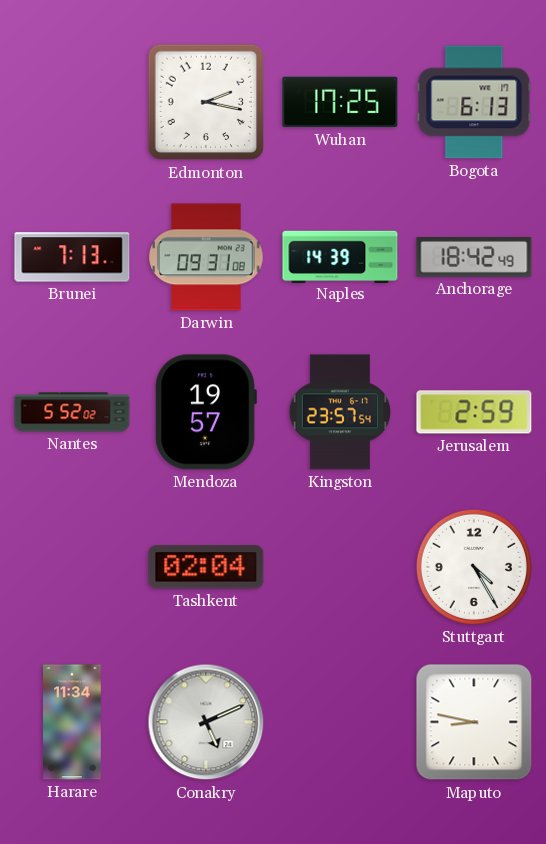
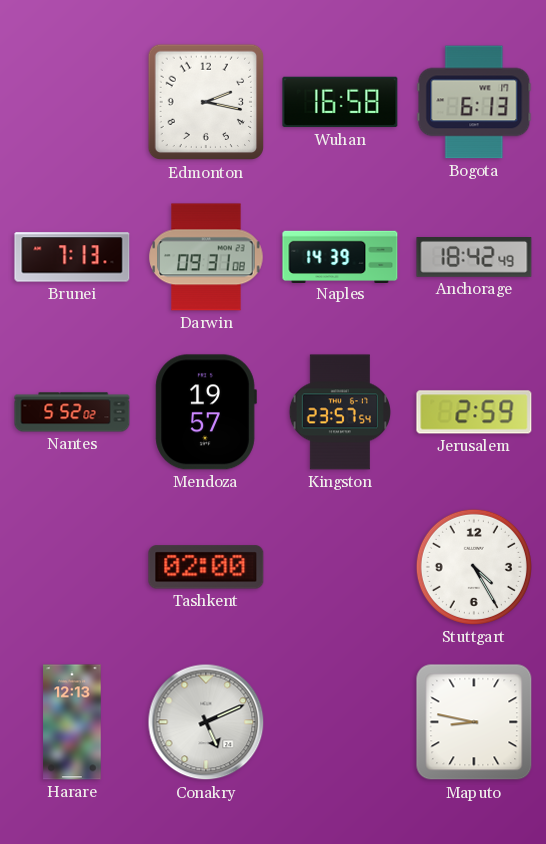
Wuhan: 17:25 -> 16:58 (340, 102)
Tashkent: 02:04 -> 02:00 (206, 567)
Harare: 11:34 -> 12:13 (72, 722)
